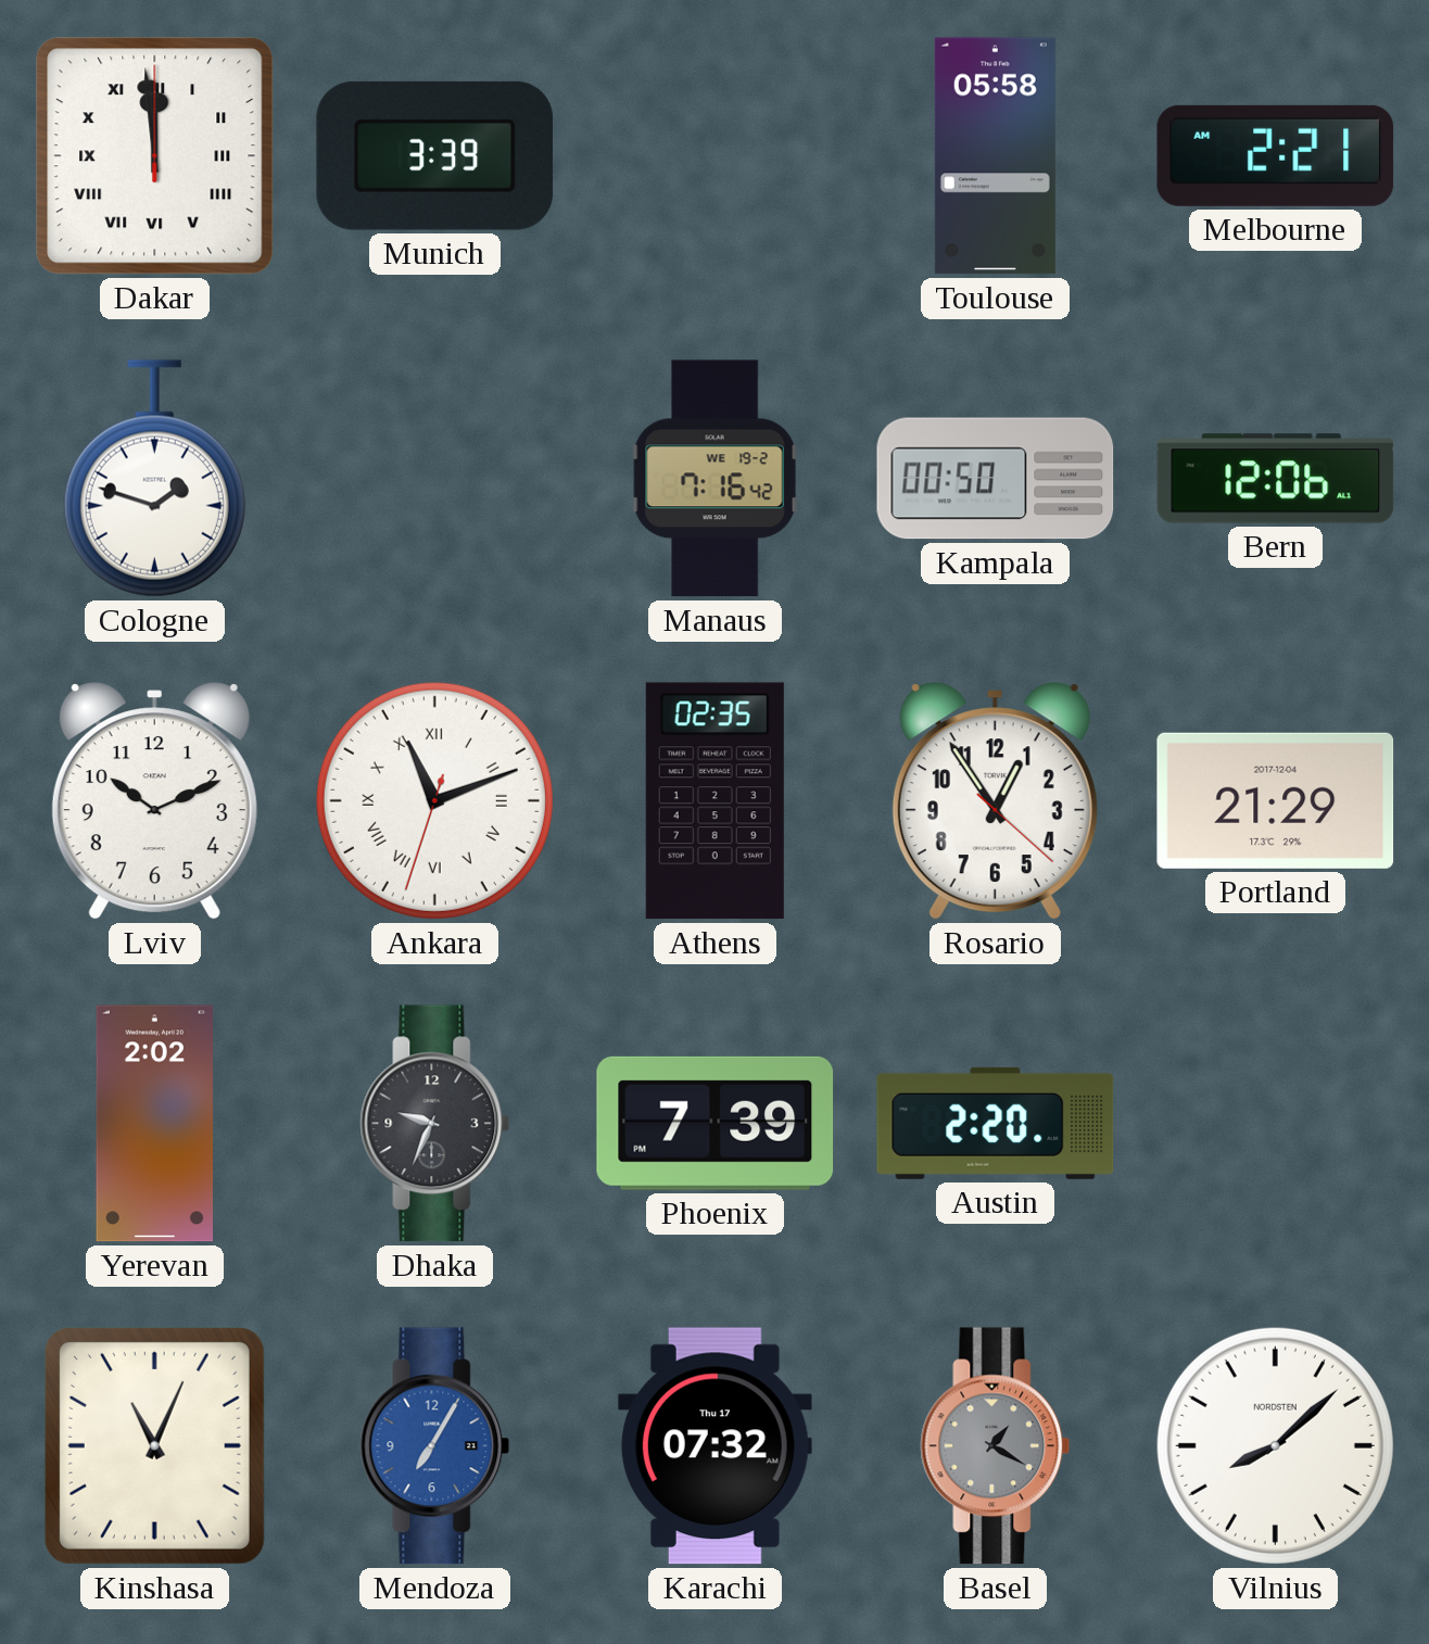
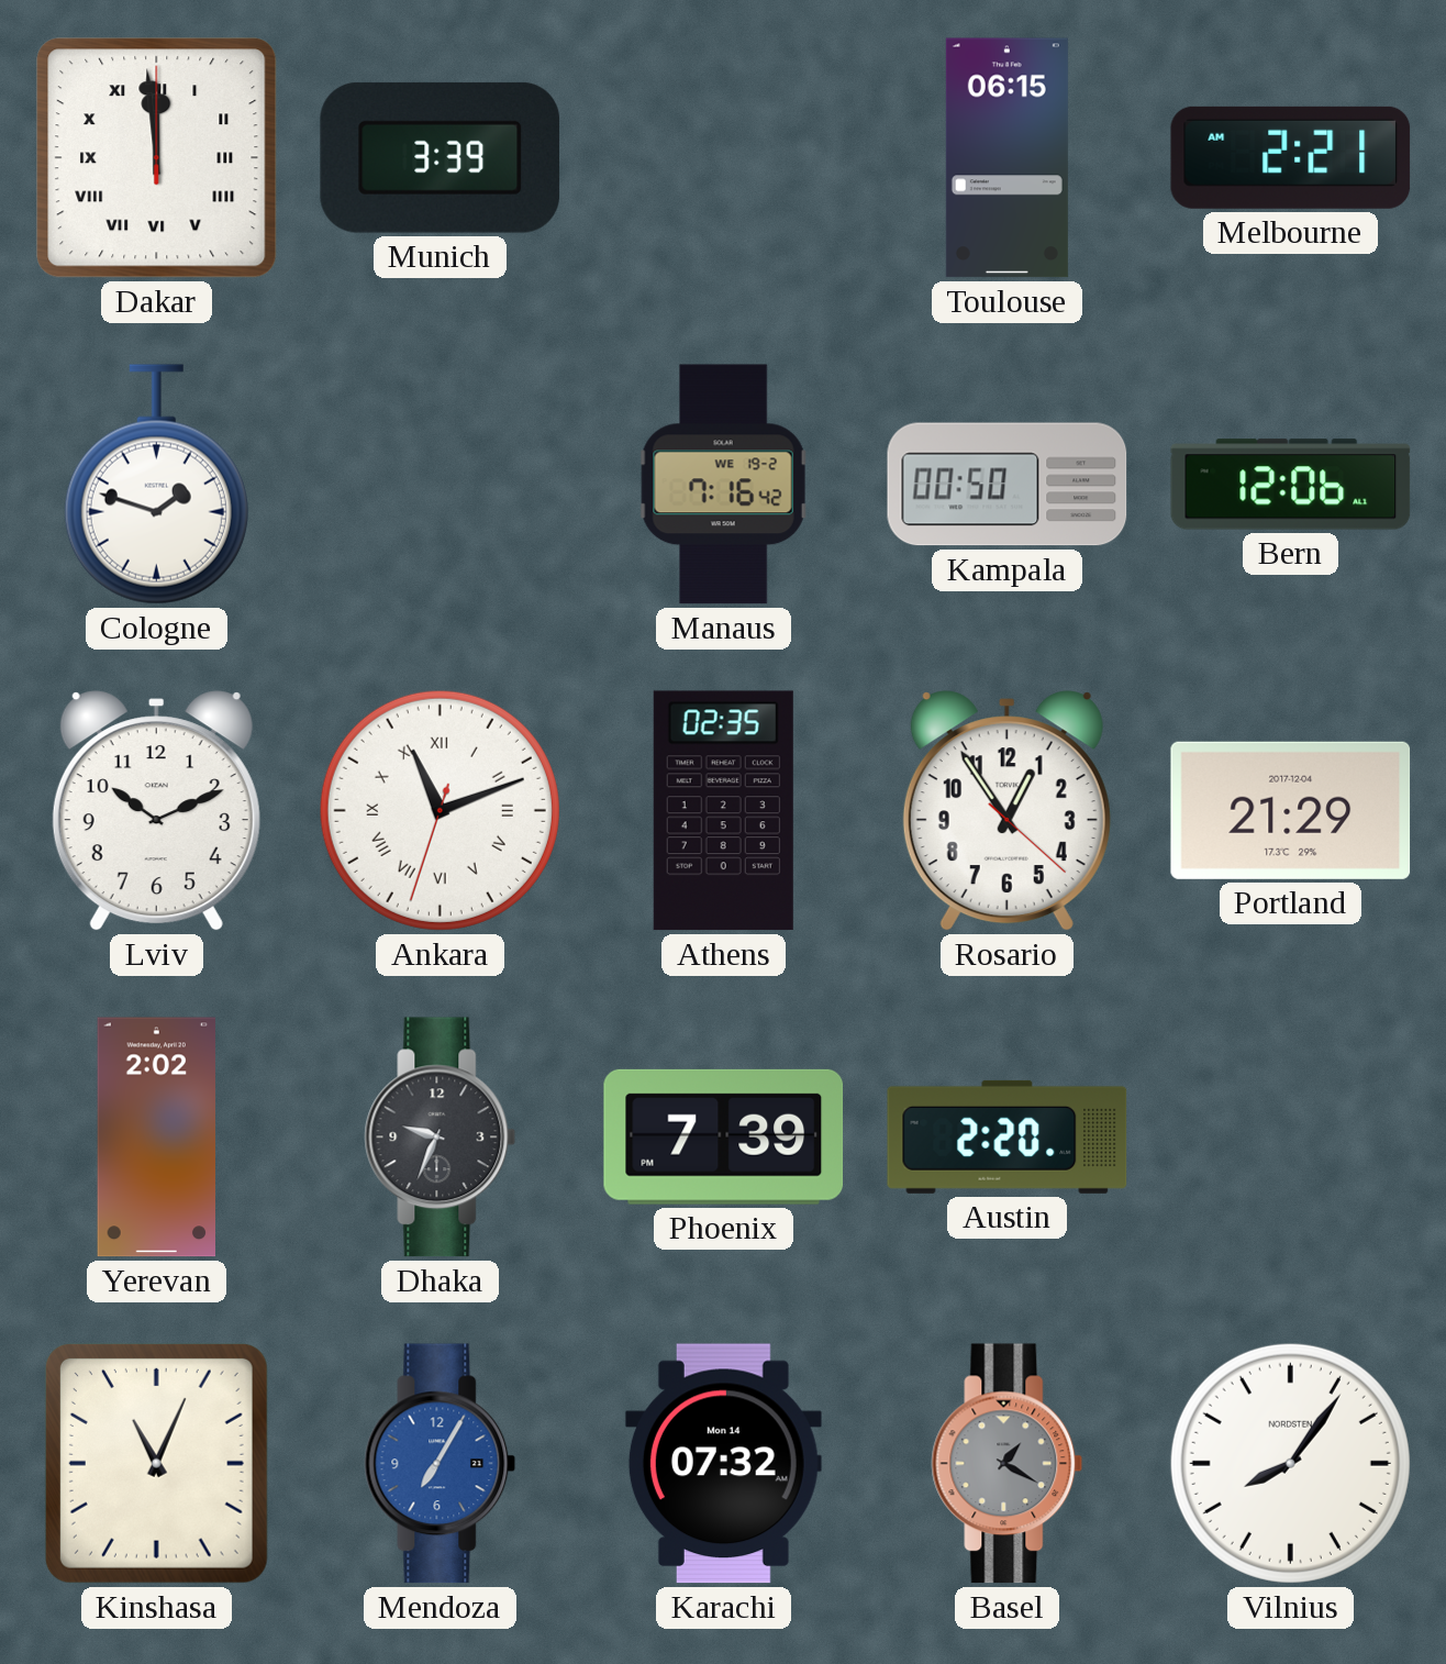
Toulouse: 05:58 -> 06:15 (1006, 158)
Karachi date: Thu 17 -> Mon 14 (723, 1464)
Vilnius: 8:08 -> 8:06 (1290, 1463)
